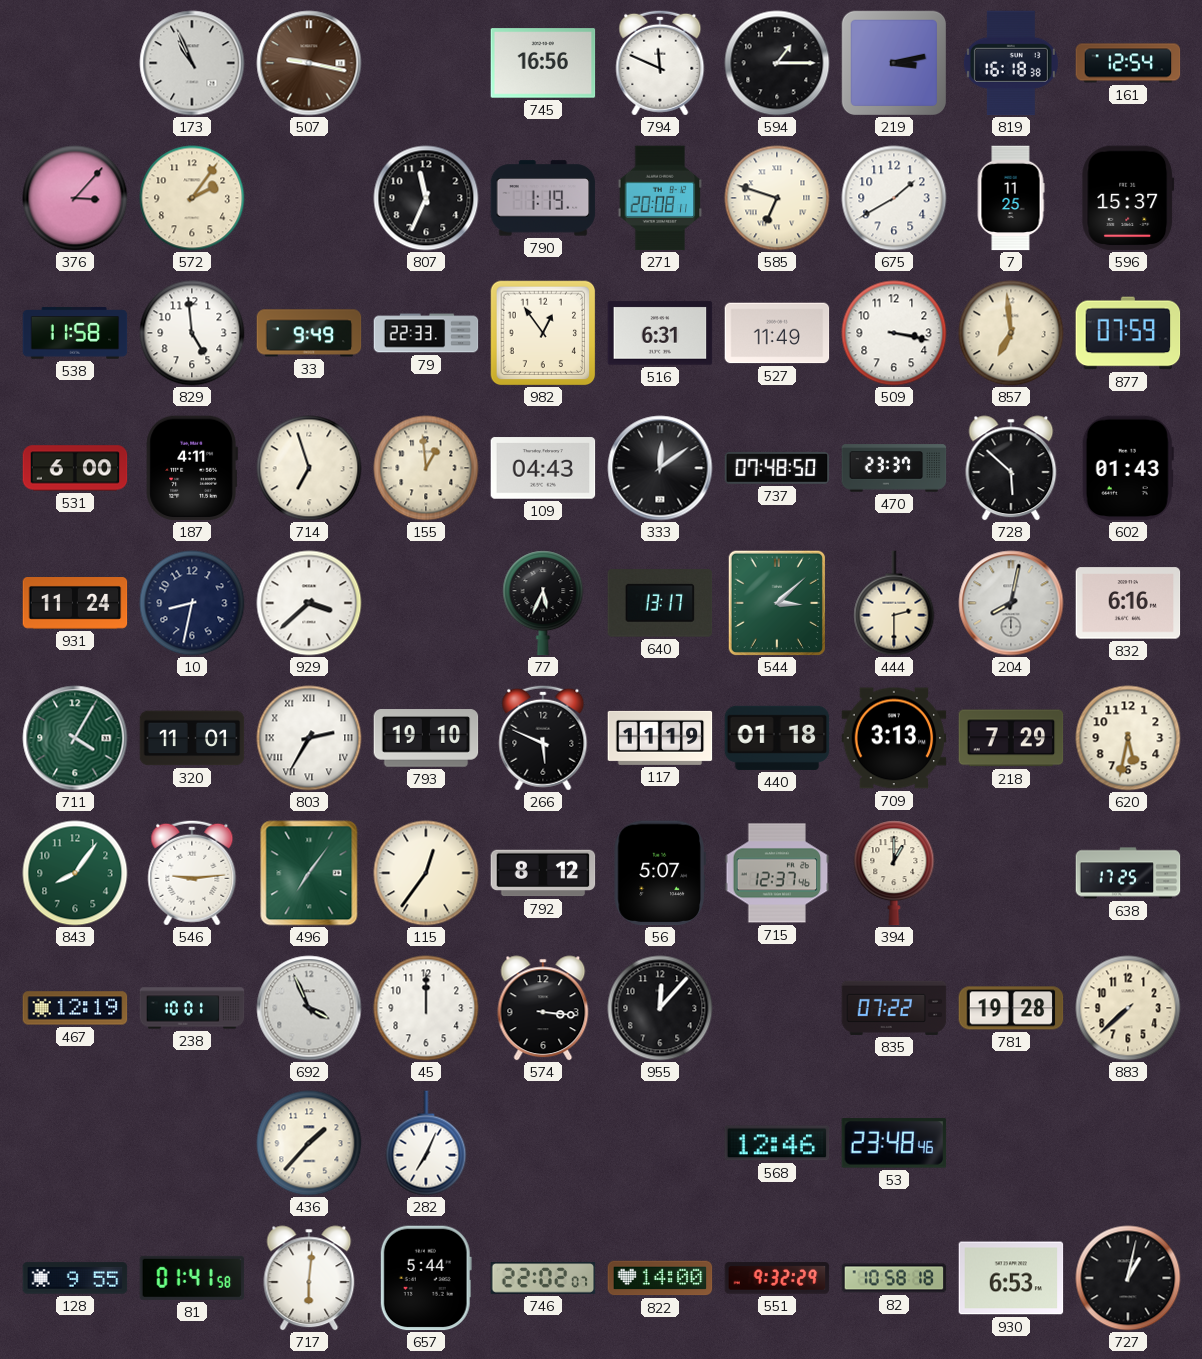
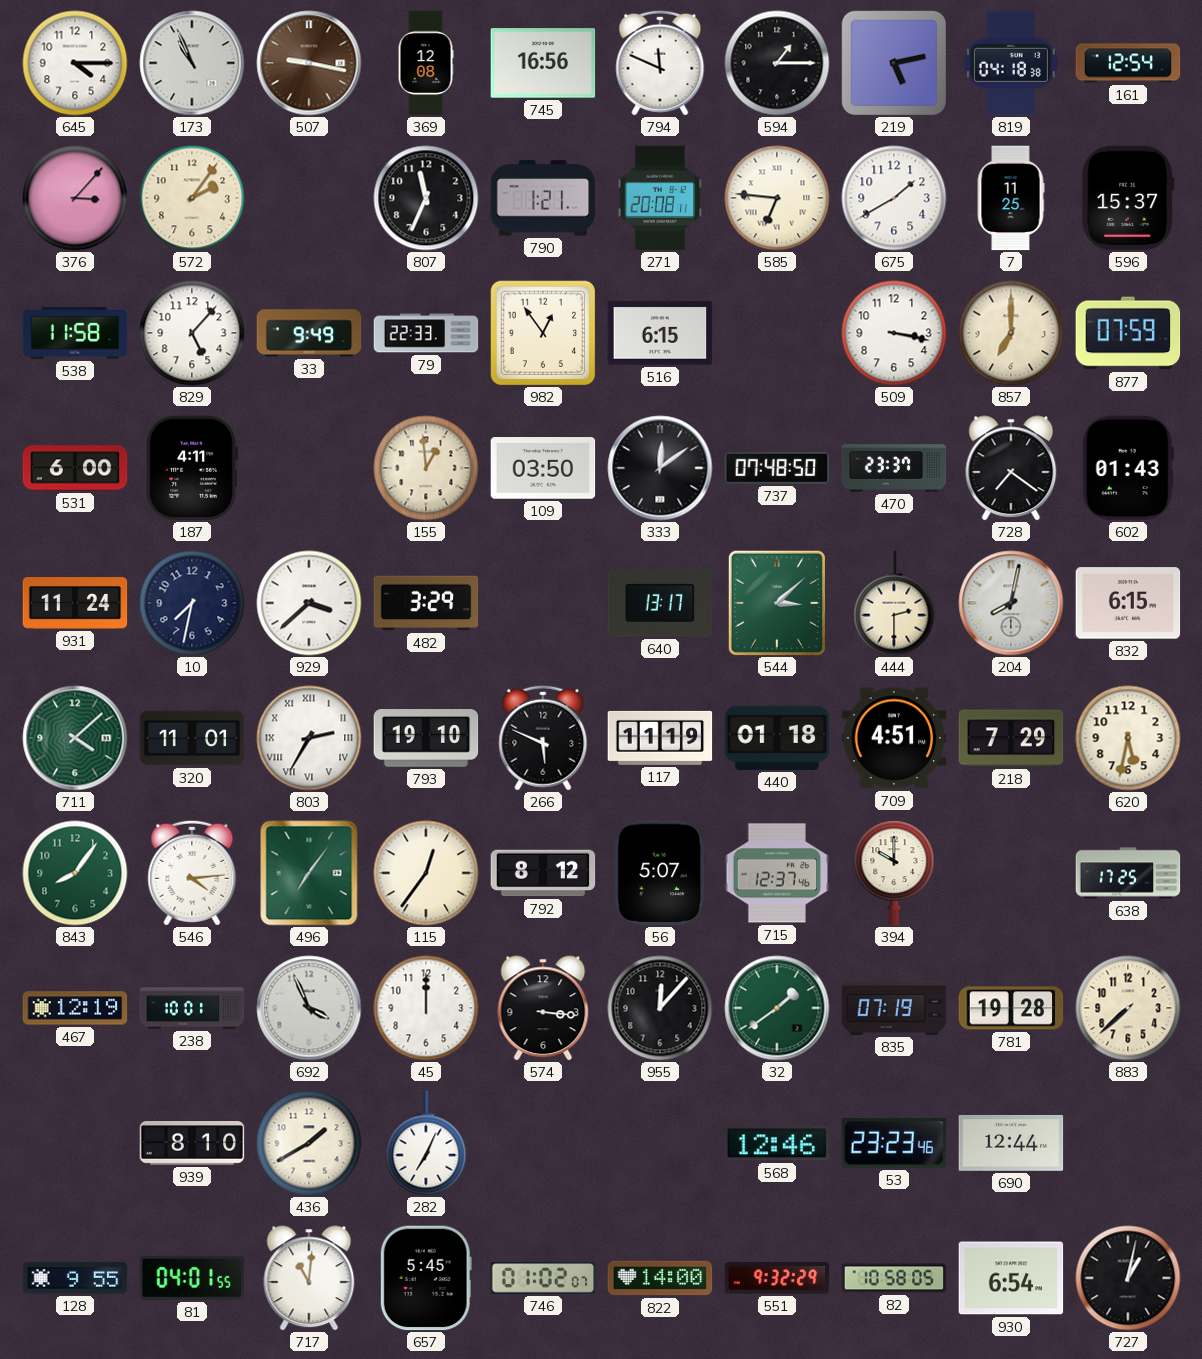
645: none -> 4:15 (75, 63)
369: none -> 12:08 (426, 63)
219: 3:13 -> 5:13 (893, 62)
819: 16:18 -> 04:18 (1011, 63)
790: 1:19 -> 1:21 (543, 198)
585: 6:48 -> 6:46 (777, 198)
829: 4:59 -> 5:07 (192, 333)
516: 6:31 -> 6:15 (660, 333)
527: 11:49 -> none (777, 333)
857: 6:59 -> 7:00 (1011, 333)
714: 6:57 -> none (309, 468)
109: 04:43 -> 03:50 (543, 468)
728: 5:52 -> 7:21 (1011, 468)
10: 8:32 -> 7:32 (192, 603)
482: none -> 3:29 (426, 603)
77: 5:34 -> none (543, 603)
832: 6:16 -> 6:15 (1128, 603)
711: 4:05 -> 4:08 (75, 738)
709: 3:13 -> 4:51 (894, 738)
546: 9:14 -> 4:14 (192, 873)
394: 1:00 -> 10:00 (894, 873)
32: none -> 1:39 (777, 1008)
835: 07:22 -> 07:19 (894, 1008)
939: none -> 8:10 (192, 1144)
436: 1:37 -> 1:40 (309, 1143)
53: 23:48 -> 23:23 (894, 1143)
690: none -> 12:44 (1011, 1143)
81: 01:41 -> 04:01 (192, 1278)
717: 6:01 -> 11:01 (309, 1278)
657: 5:44 -> 5:45 (426, 1278)
746: 22:02 -> 01:02 (543, 1279)
82: 10:58:18 -> 10:58:05 (894, 1278)
930: 6:53 -> 6:54 (1011, 1278)
